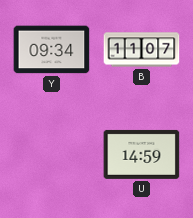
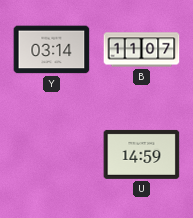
Y: 09:34 -> 03:14 (52, 50)
